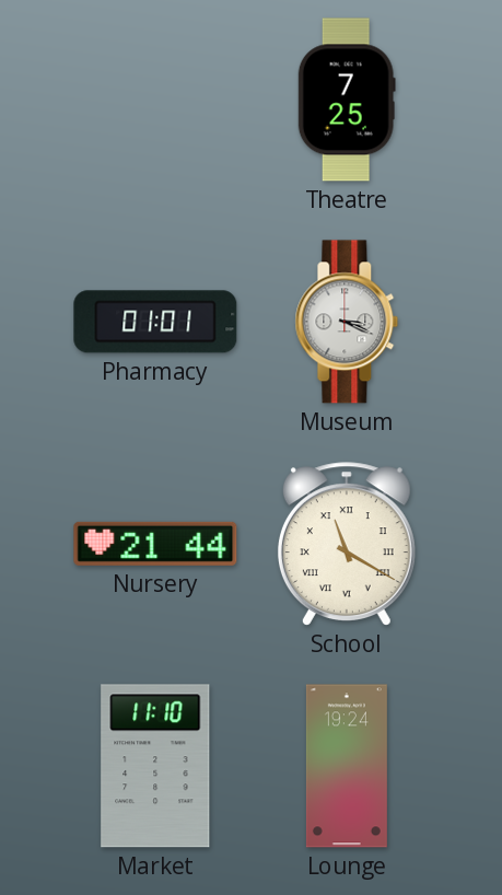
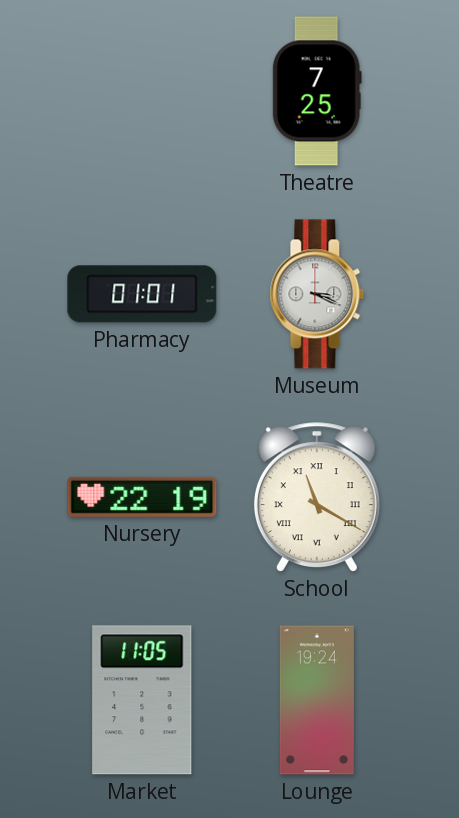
Nursery: 21:44 -> 22:19 (142, 497)
Market: 11:10 -> 11:05 (142, 700)
